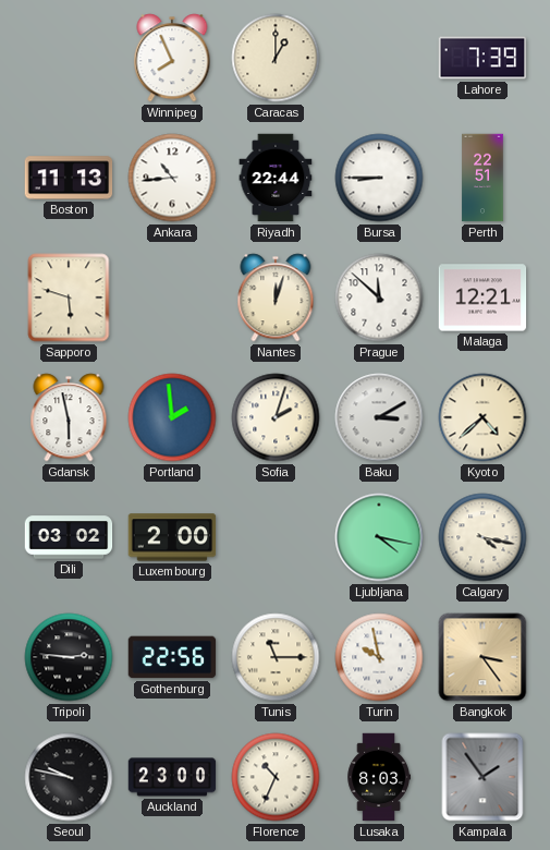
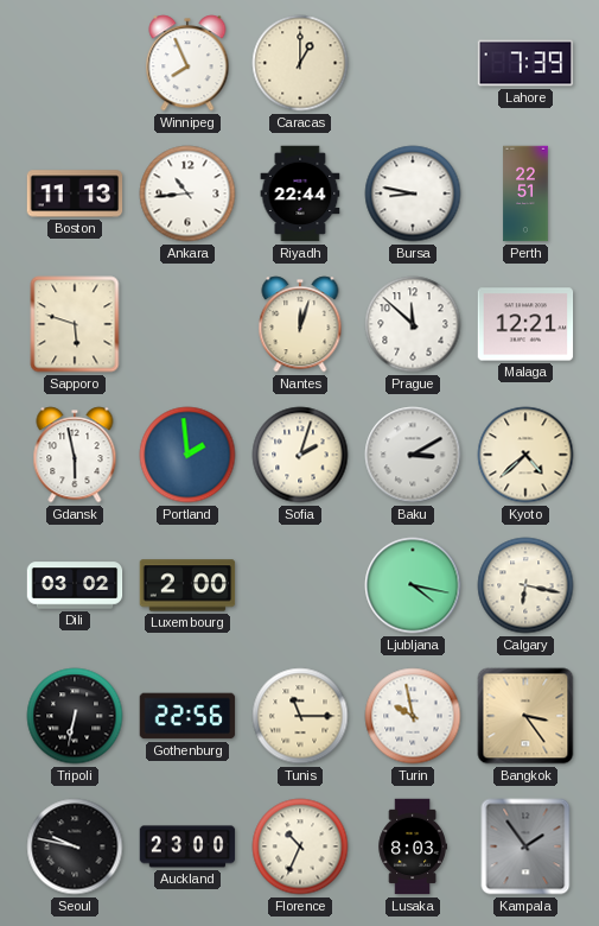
Bursa: 8:45 -> 8:47 (413, 194)
Calgary: 4:17 -> 6:17 (525, 585)
Tripoli: 2:46 -> 6:32 (75, 716)
